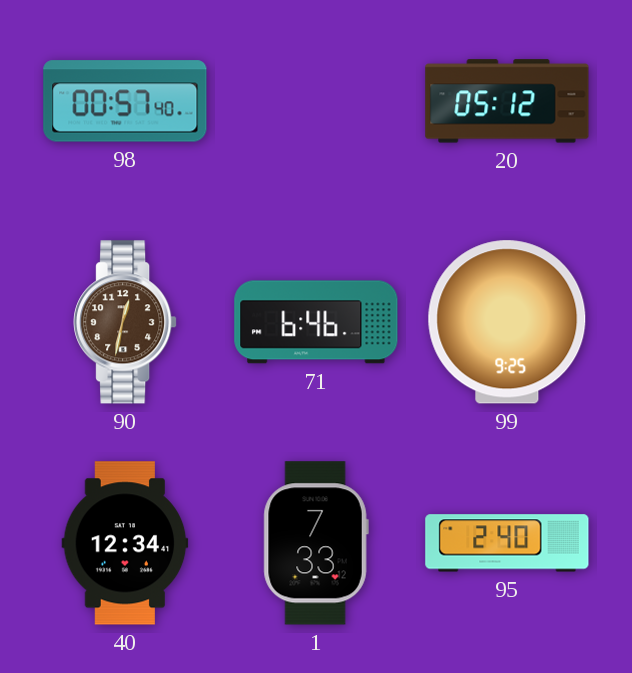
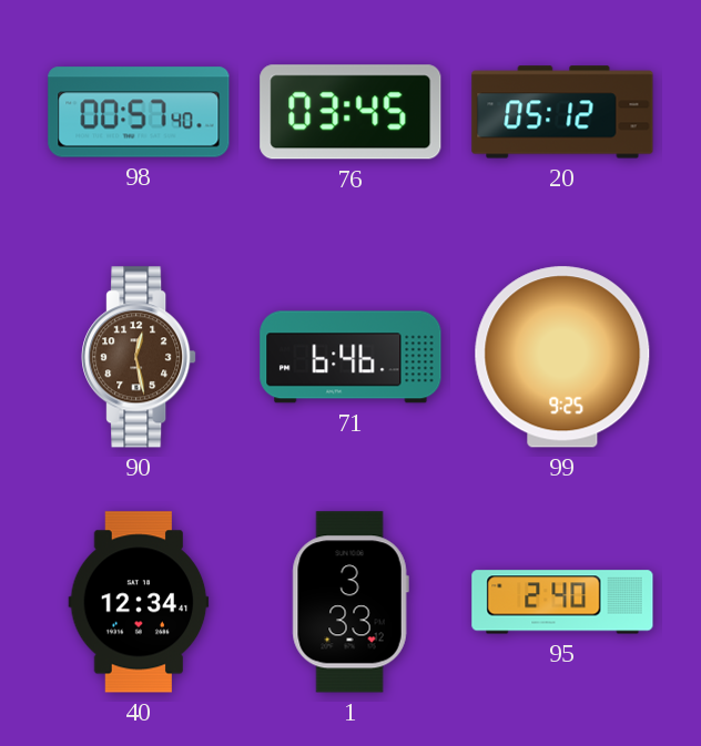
76: none -> 03:45 (350, 112)
90: 12:32 -> 12:28 (139, 357)
1: 7:33 -> 3:33 (350, 602)
